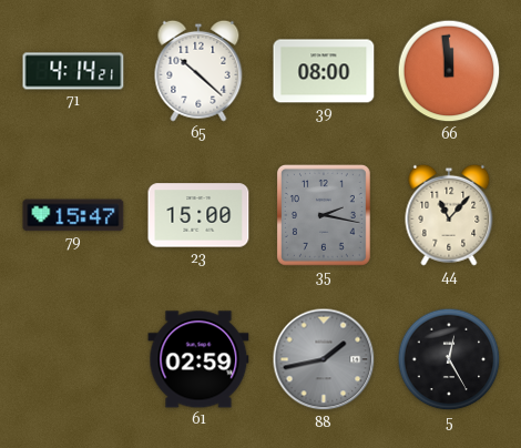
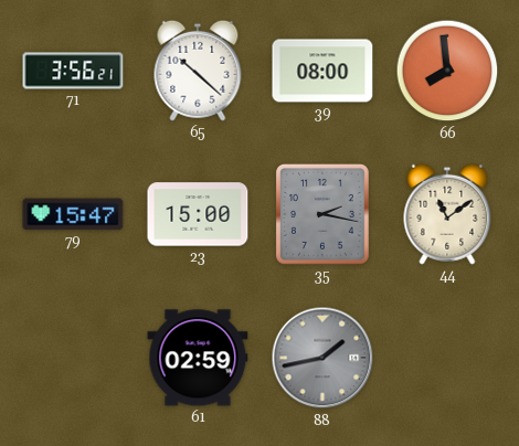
71: 4:14 -> 3:56 (73, 71)
66: 11:59 -> 7:59 (447, 71)
44: 11:07 -> 11:09 (447, 214)
5: 12:25 -> none (449, 359)
